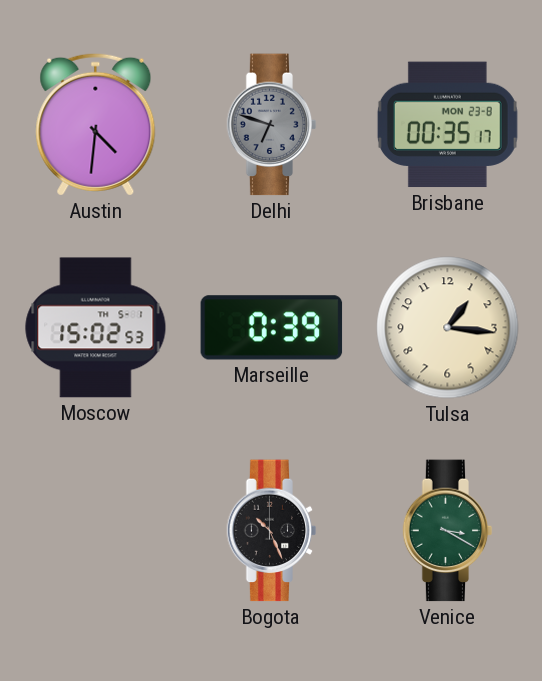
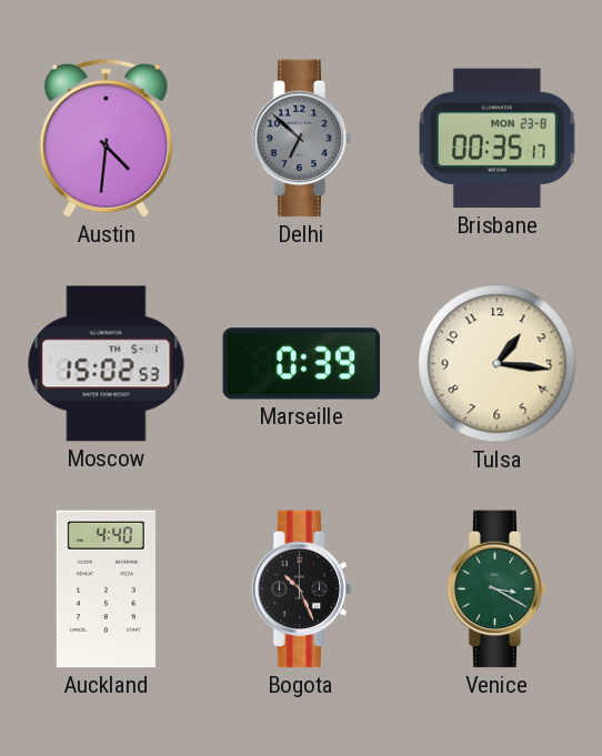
Delhi: 6:48 -> 6:52 (302, 139)
Auckland: none -> 4:40 (106, 589)
